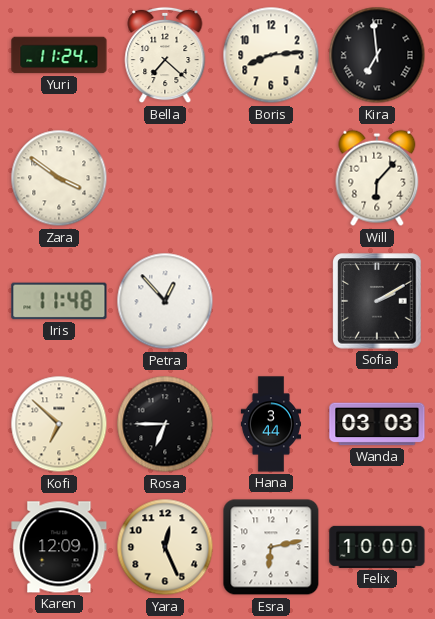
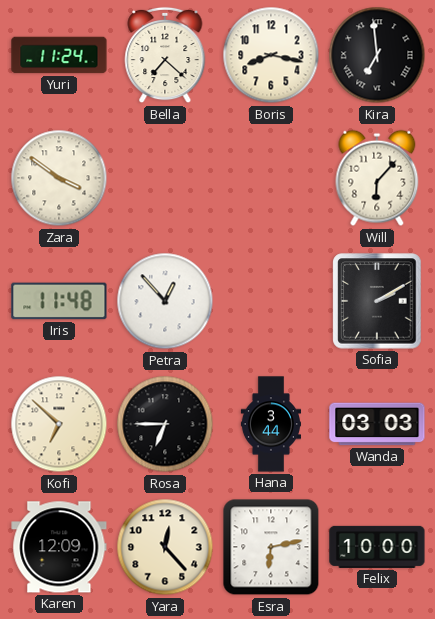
Boris: 8:14 -> 8:17 (271, 55)
Yara: 12:26 -> 12:23 (165, 547)
